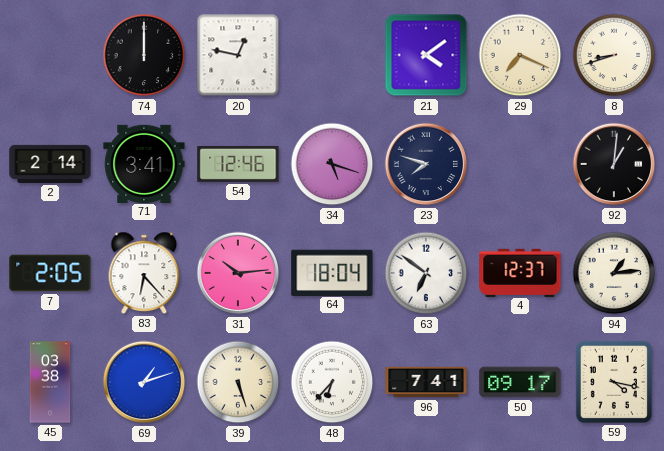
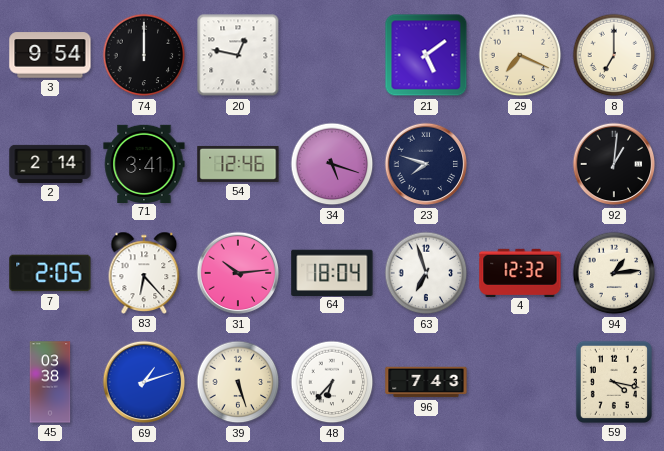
3: none -> 9:54 (50, 55)
21: 4:09 -> 5:09 (426, 55)
8: 8:42 -> 7:00 (614, 55)
63: 6:51 -> 6:57 (426, 273)
4: 12:37 -> 12:32 (520, 272)
96: 7:41 -> 7:43 (426, 382)
50: 09:17 -> none (520, 382)
